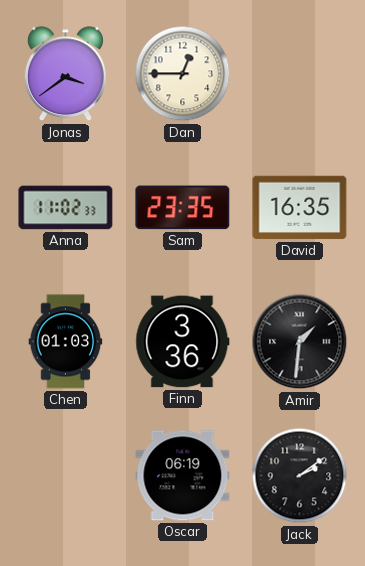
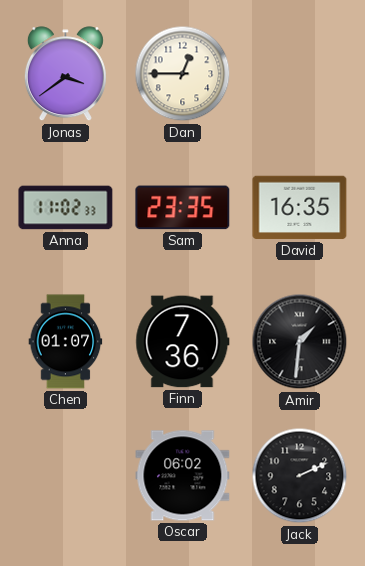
Chen: 01:03 -> 01:07 (66, 342)
Finn: 3:36 -> 7:36 (183, 342)
Oscar: 06:19 -> 06:02 (183, 476)
Jack: 2:09 -> 2:11 (300, 476)
